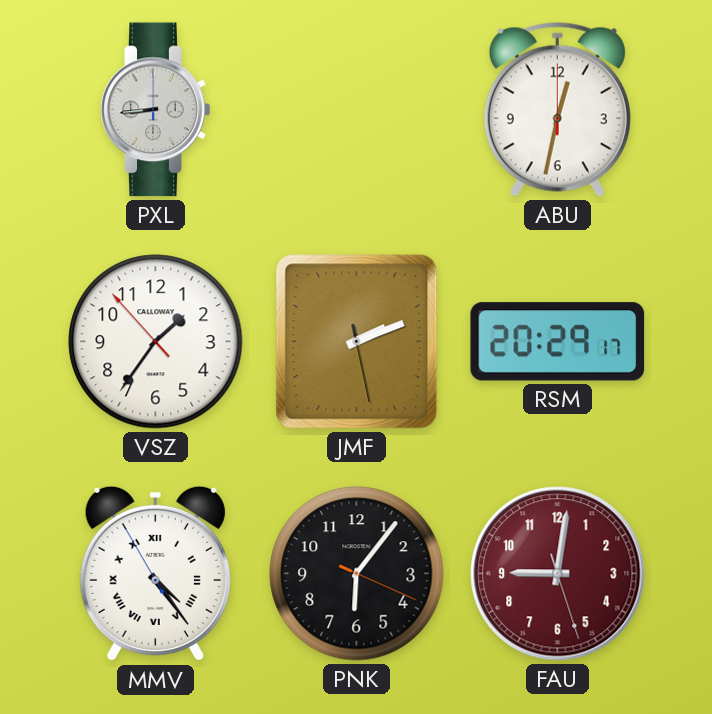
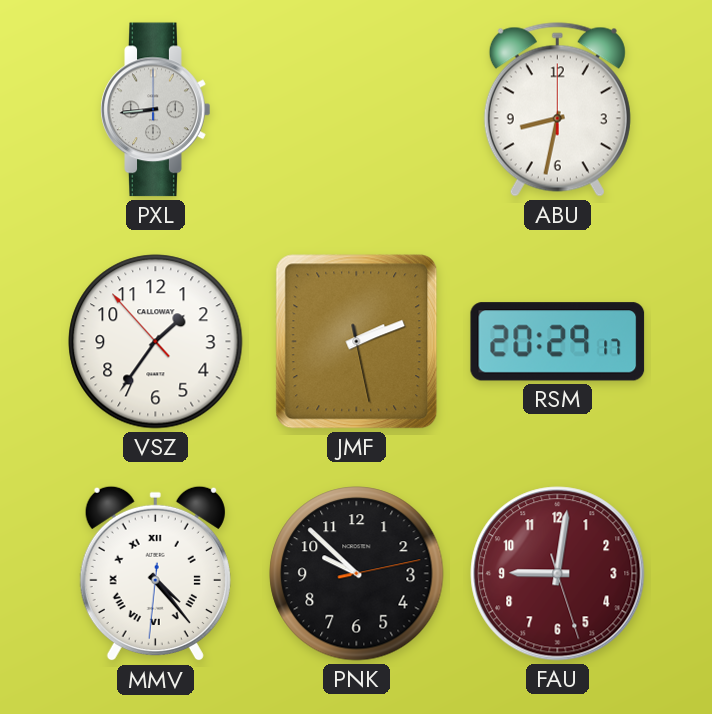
ABU: 12:32 -> 8:32 (557, 110)
MMV: 4:23:55 -> 4:23:31 (155, 574)
PNK: 6:06 -> 9:52 (357, 574)
